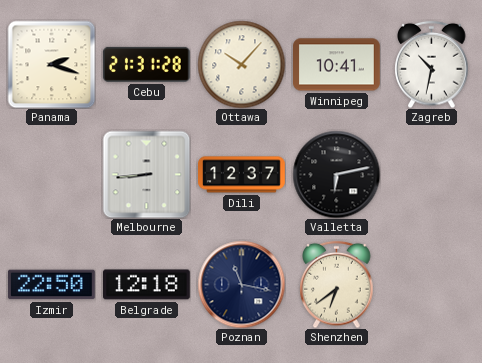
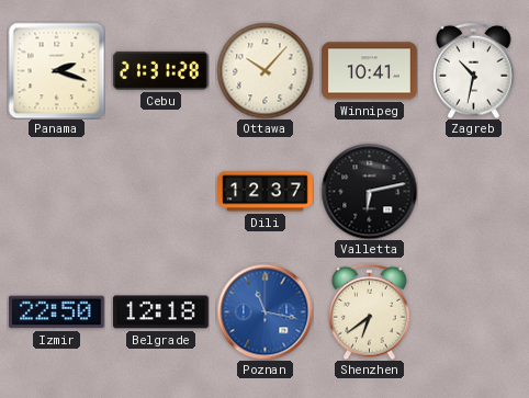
Melbourne: 8:44 -> none (146, 174)
Poznan dial: navy -> blue (264, 311)
